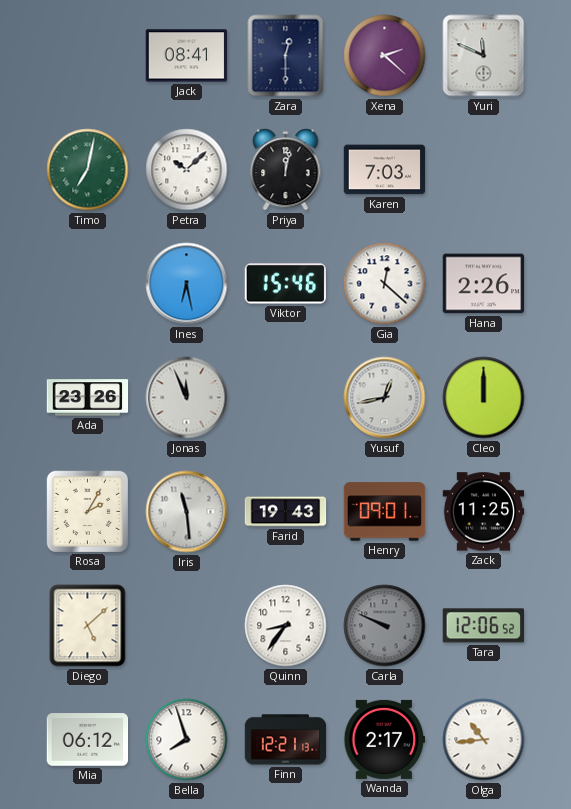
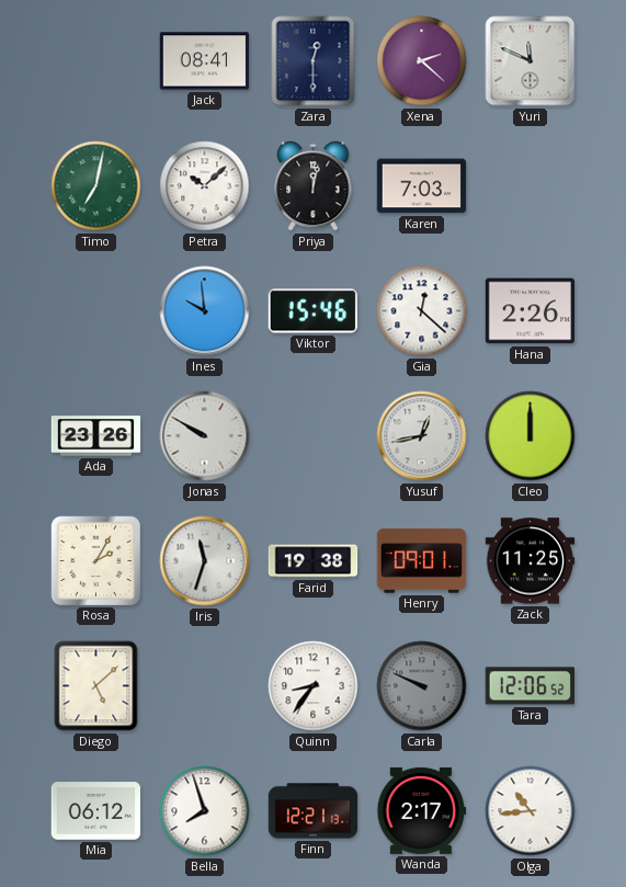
Ines: 6:28 -> 9:59 (205, 311)
Jonas: 11:56 -> 9:50 (205, 436)
Iris: 11:29 -> 11:33 (205, 561)
Farid: 19:43 -> 19:38 (314, 561)
